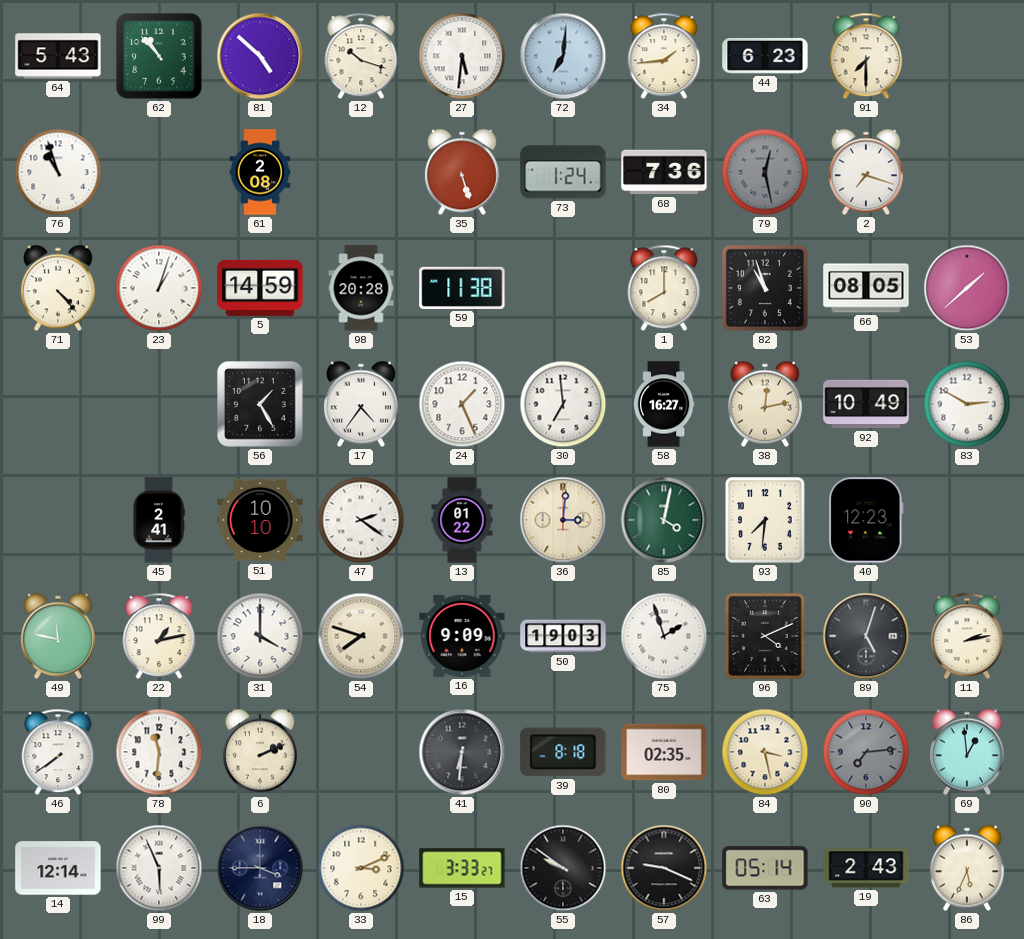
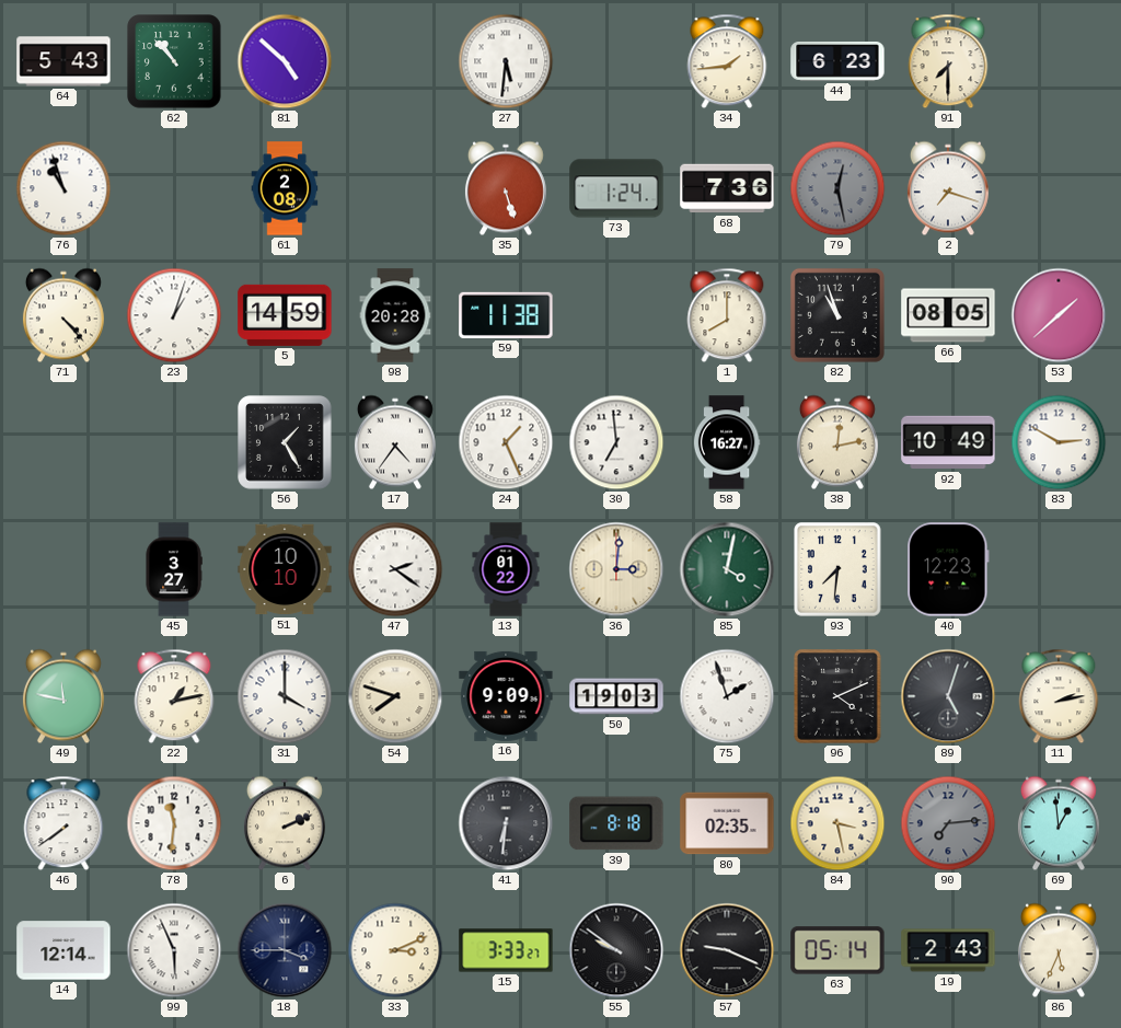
12: 10:18 -> none (361, 56)
72: 7:01 -> none (563, 56)
45: 2:41 -> 3:27 (174, 569)
